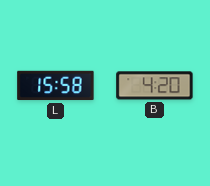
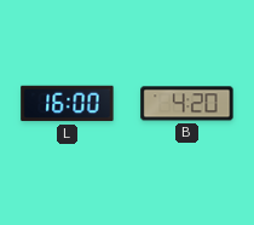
L: 15:58 -> 16:00 (68, 104)
